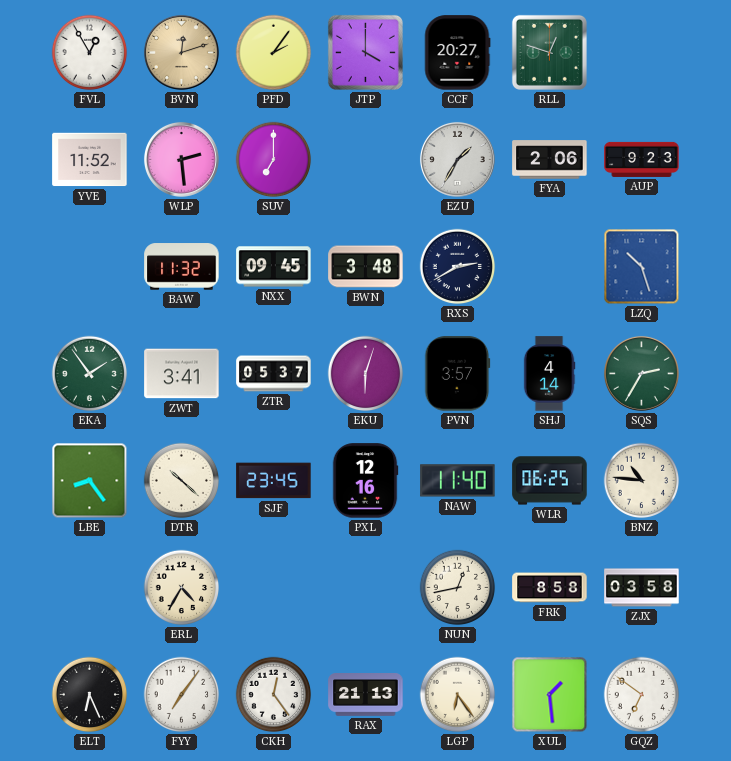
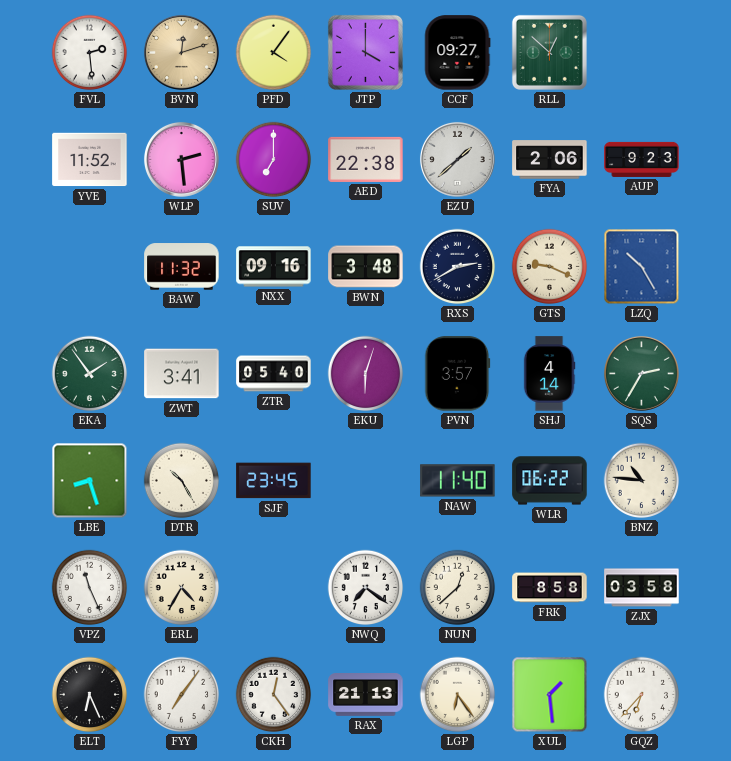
FVL: 12:55 -> 2:29 (90, 53)
PFD: 2:06 -> 4:06 (274, 53)
CCF: 20:27 -> 09:27 (457, 53)
RLL: 12:48 -> 12:52 (549, 52)
AED: none -> 22:38 (366, 159)
EZU: 1:35 -> 1:38 (457, 159)
NXX: 09:45 -> 09:16 (274, 267)
GTS: none -> 9:19 (550, 267)
LZQ: 10:27 -> 10:25 (642, 267)
ZTR: 05:37 -> 05:40 (274, 374)
LBE: 8:24 -> 8:27 (90, 481)
DTR: 10:22 -> 10:25 (182, 481)
PXL: 12:16 -> none (365, 481)
WLR: 06:25 -> 06:22 (550, 481)
VPZ: none -> 11:26 (90, 588)
NWQ: none -> 7:21 (366, 588)
NUN: 12:43 -> 12:38 (458, 588)
GQZ: 6:51 -> 6:37 (642, 695)
